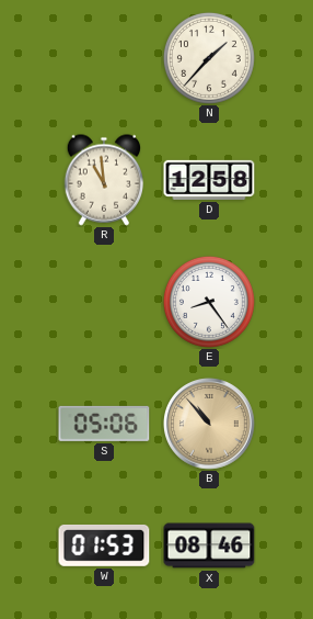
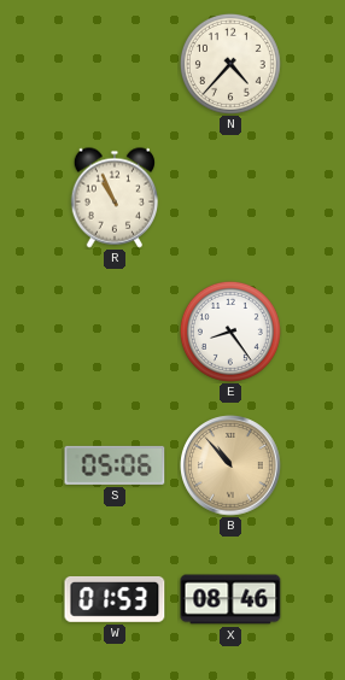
N: 1:37 -> 4:37 (230, 64)
R: 10:59 -> 10:56 (115, 198)
D: 12:58 -> none (209, 180)
